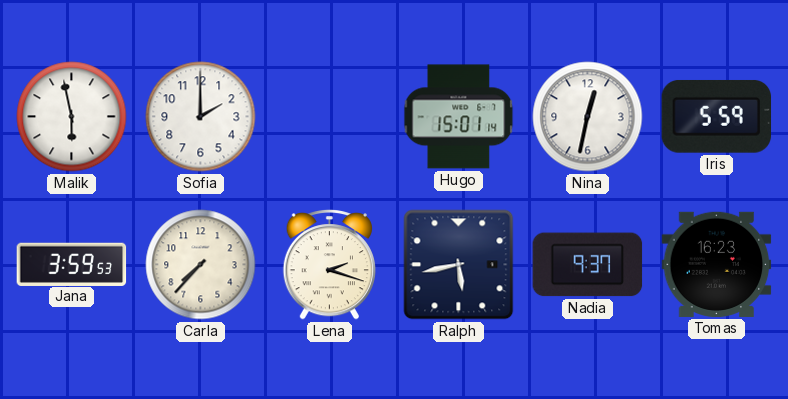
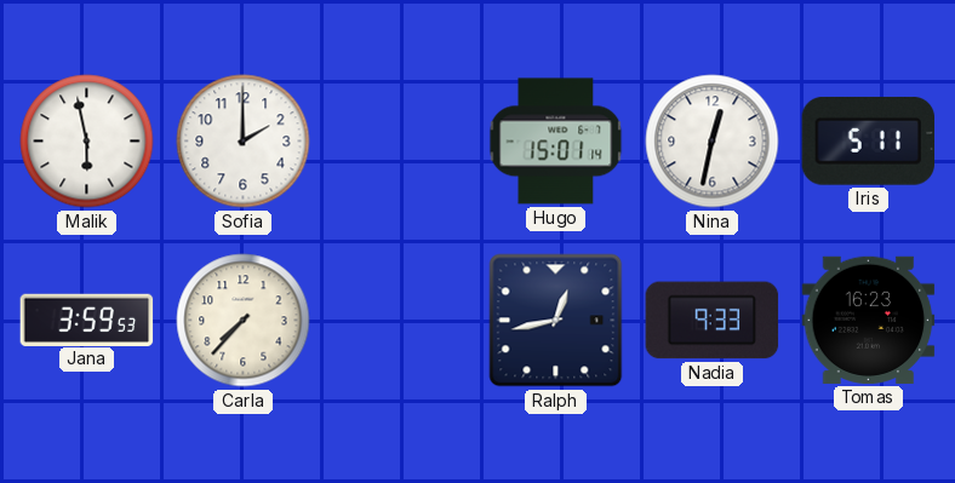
Iris: 5:59 -> 5:11 (869, 140)
Lena: 2:18 -> none (329, 265)
Ralph: 5:43 -> 12:43 (556, 321)
Nadia: 9:37 -> 9:33 (713, 321)
